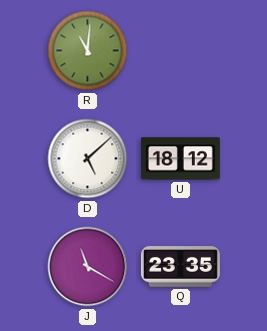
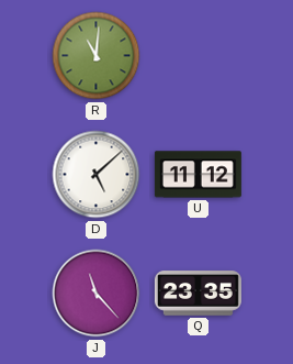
U: 18:12 -> 11:12 (198, 175)
J: 11:20 -> 11:23 (97, 294)
